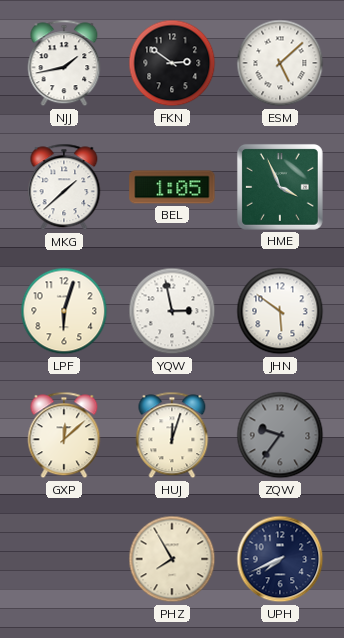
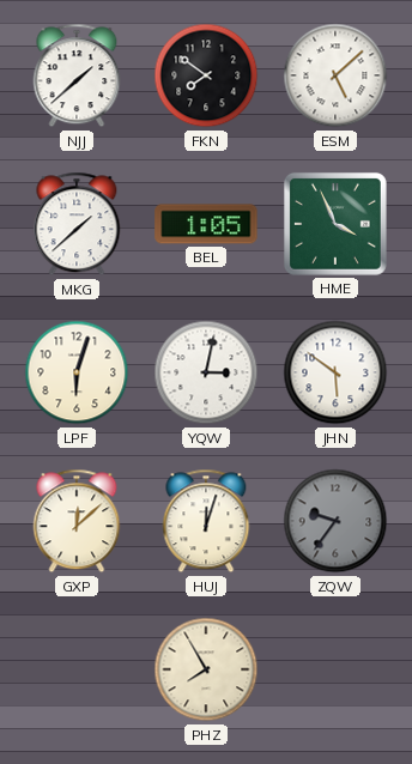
NJJ: 1:43 -> 1:38 (77, 75)
FKN: 2:51 -> 7:51 (206, 75)
YQW: 2:58 -> 3:02 (206, 372)
UPH: 7:41 -> none (280, 559)
